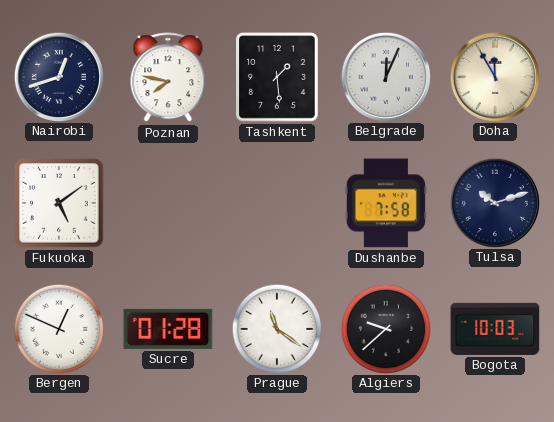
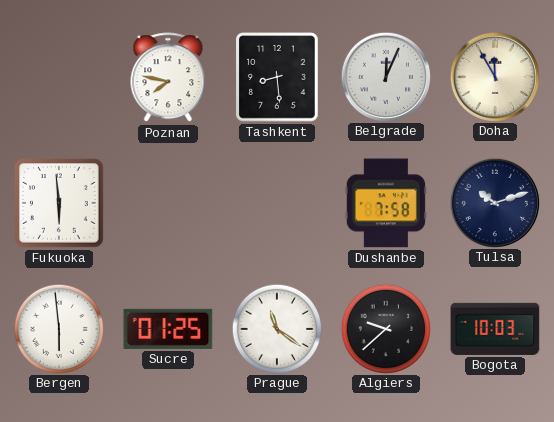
Nairobi: 12:42 -> none (58, 76)
Tashkent: 1:29 -> 8:29 (277, 77)
Fukuoka: 5:09 -> 5:59 (59, 203)
Bergen: 12:49 -> 5:59 (58, 328)
Sucre: 01:28 -> 01:25 (168, 329)
